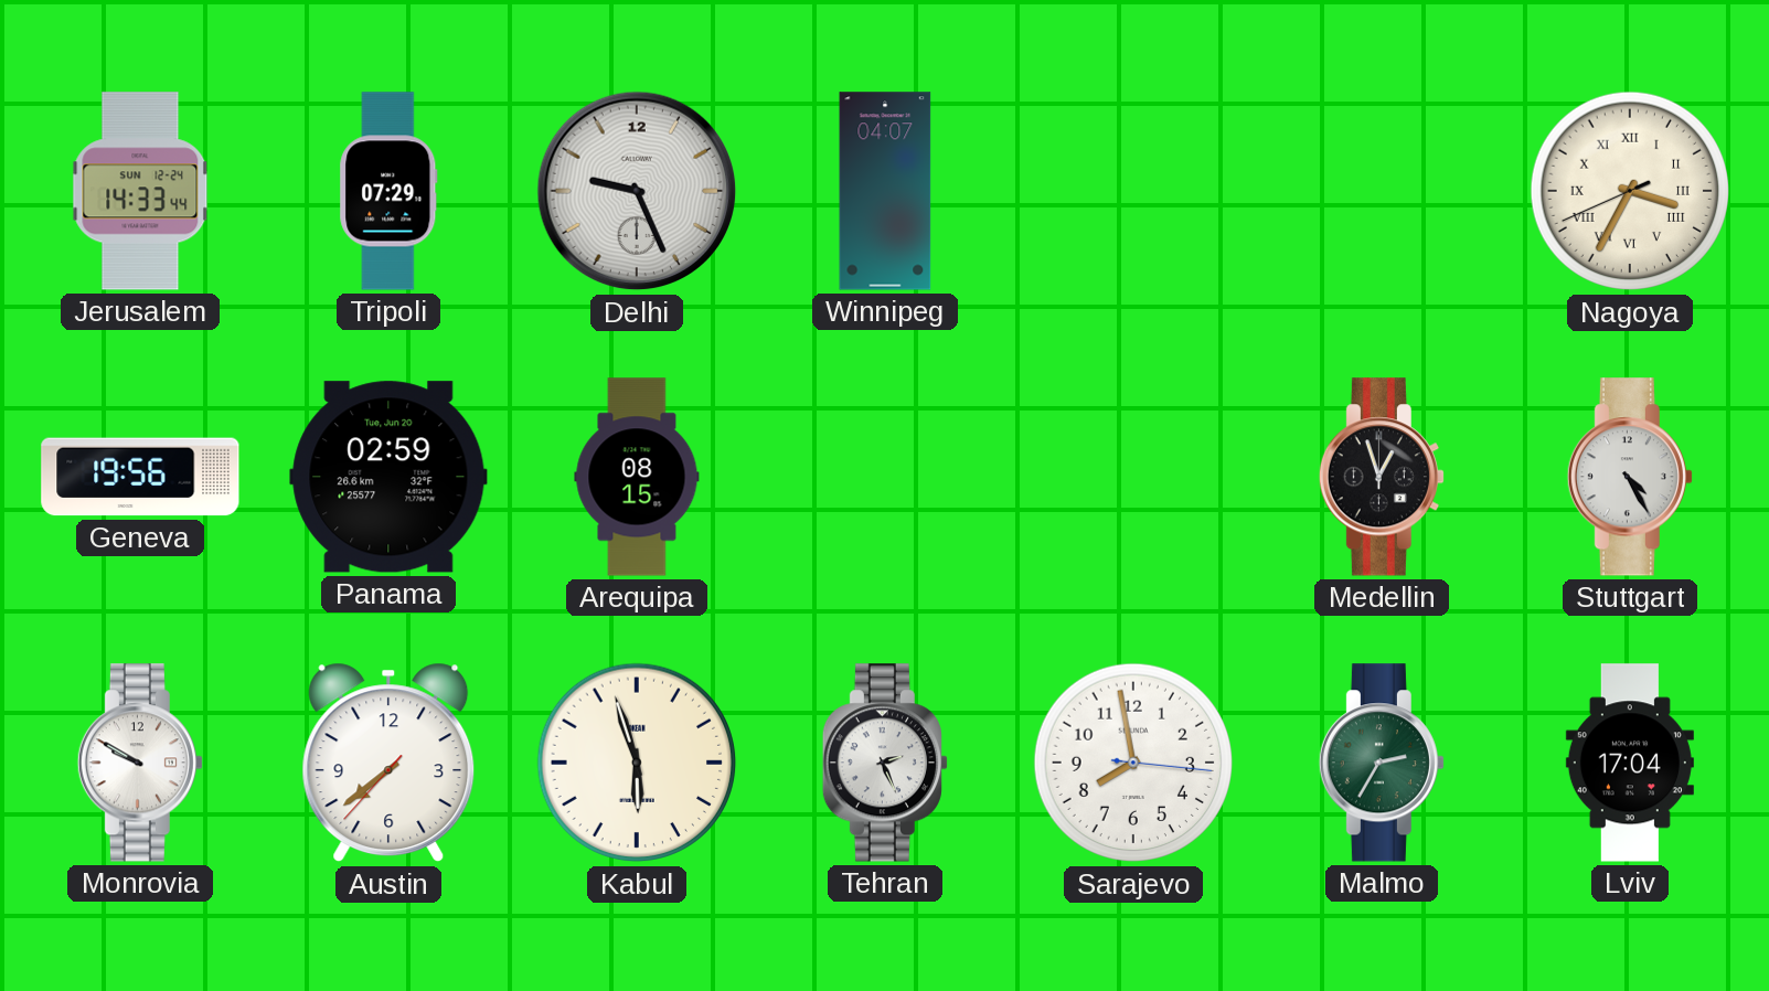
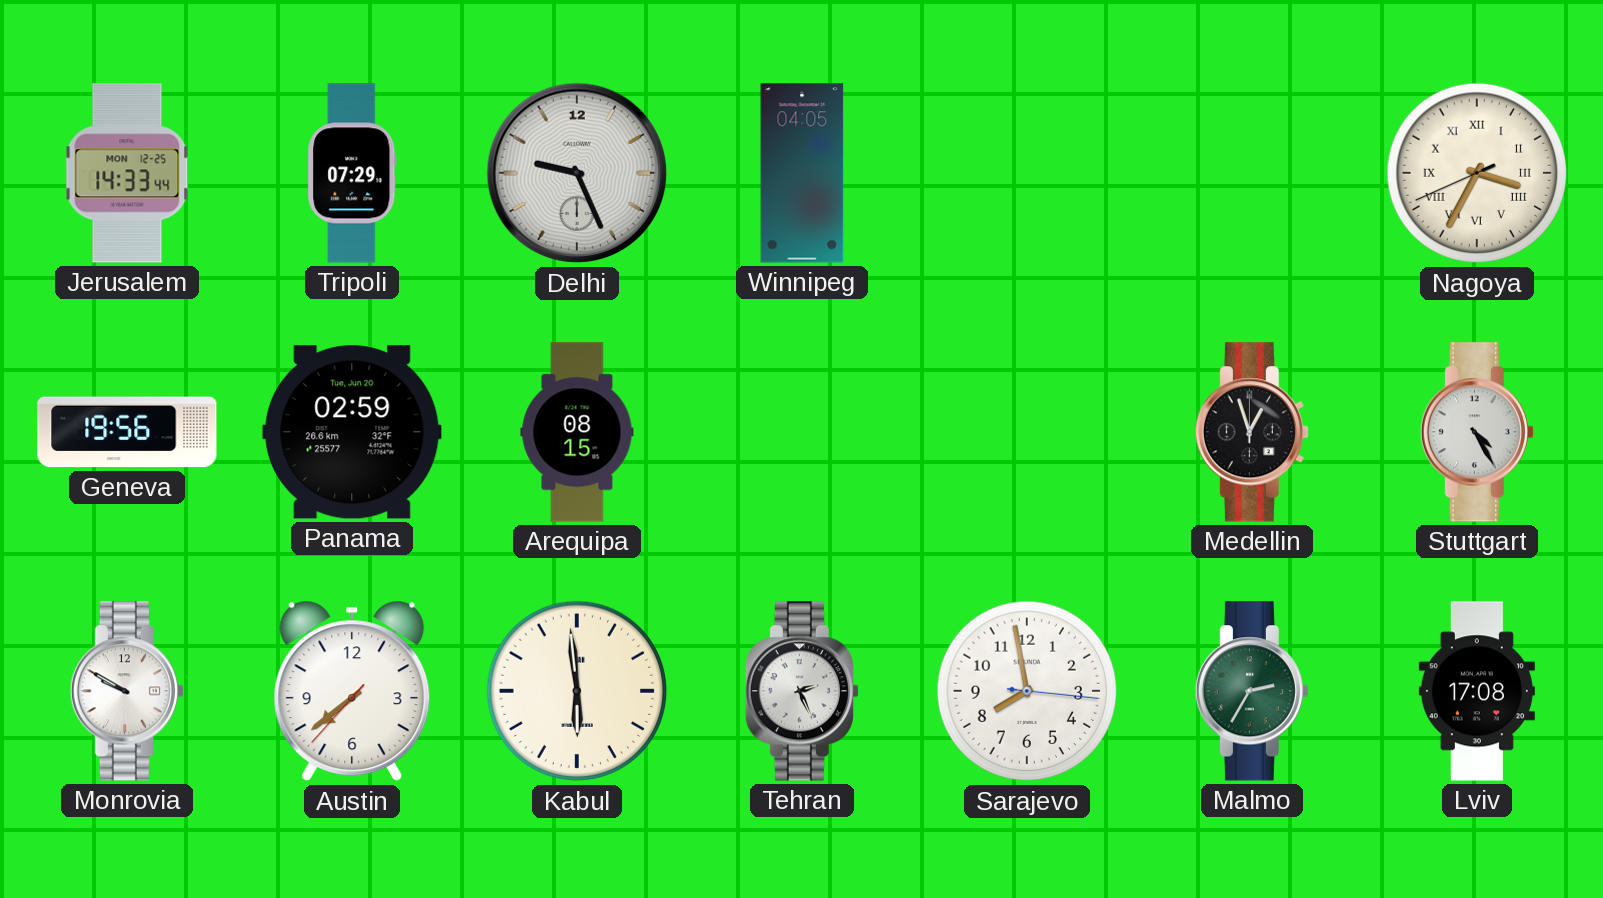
Jerusalem date: SUN 12-24 -> MON 12-25 (127, 173)
Winnipeg: 04:07 -> 04:05 (802, 173)
Kabul: 5:57 -> 5:59 (577, 691)
Lviv: 17:04 -> 17:08 (1477, 691)
